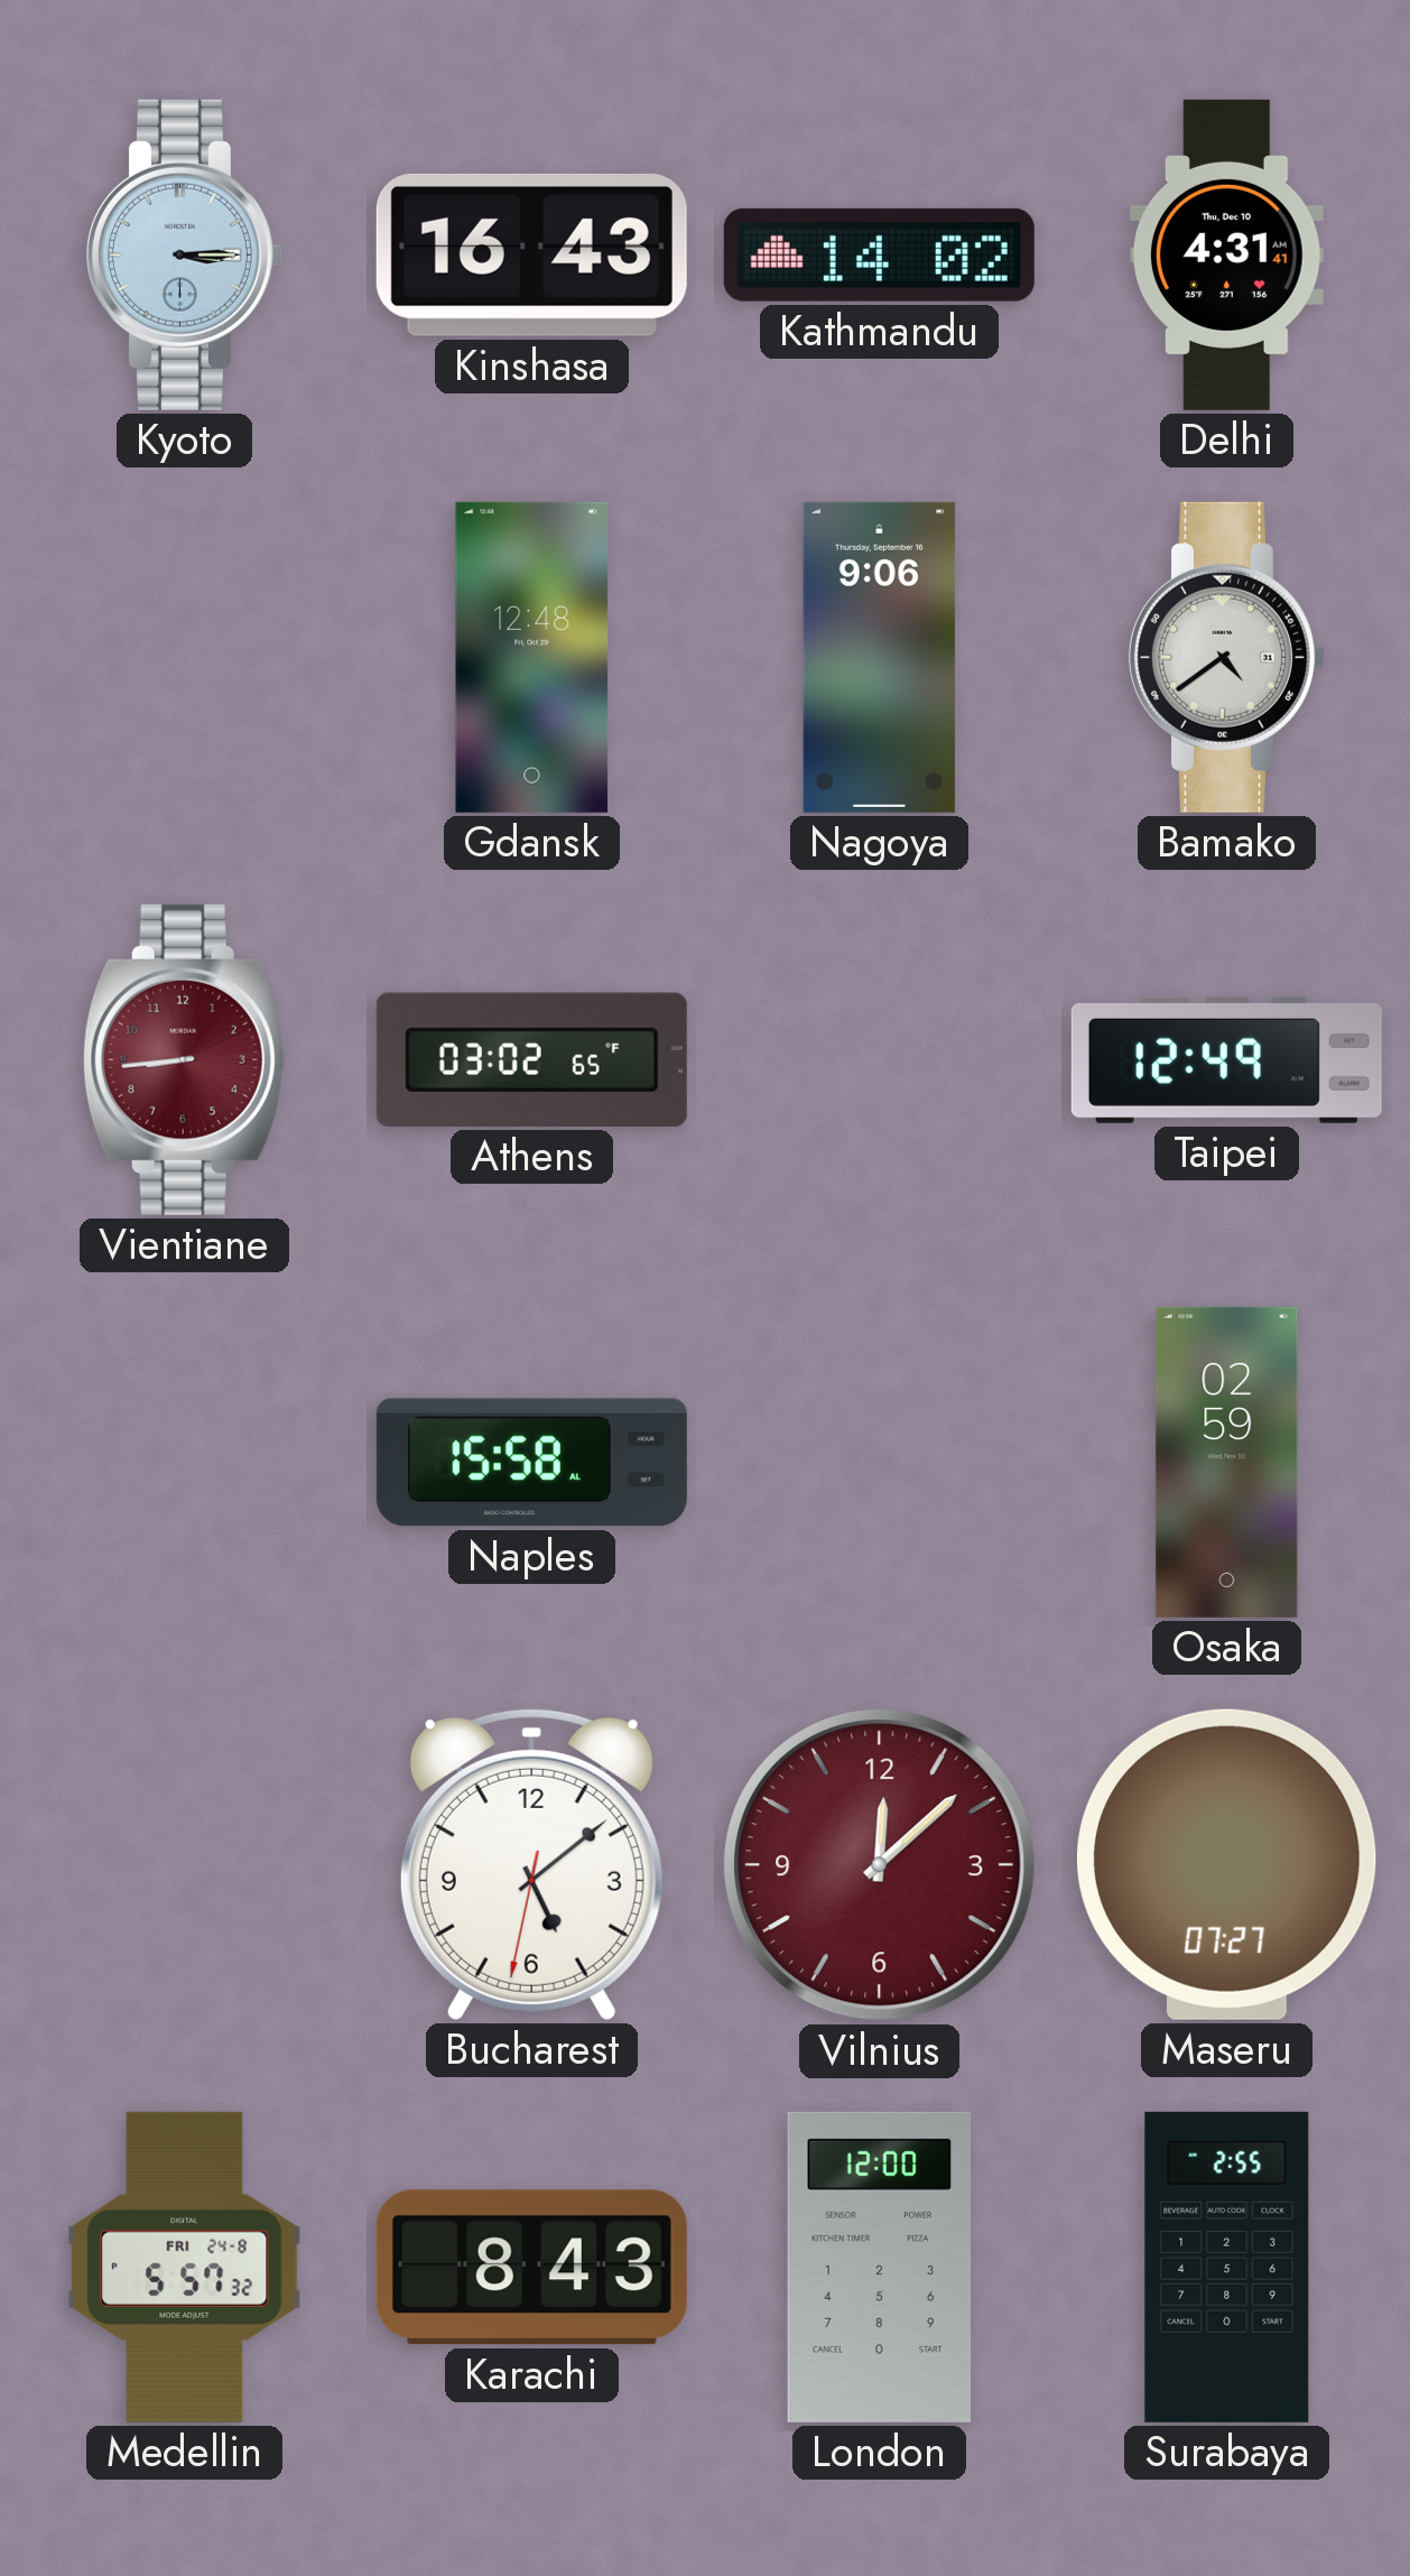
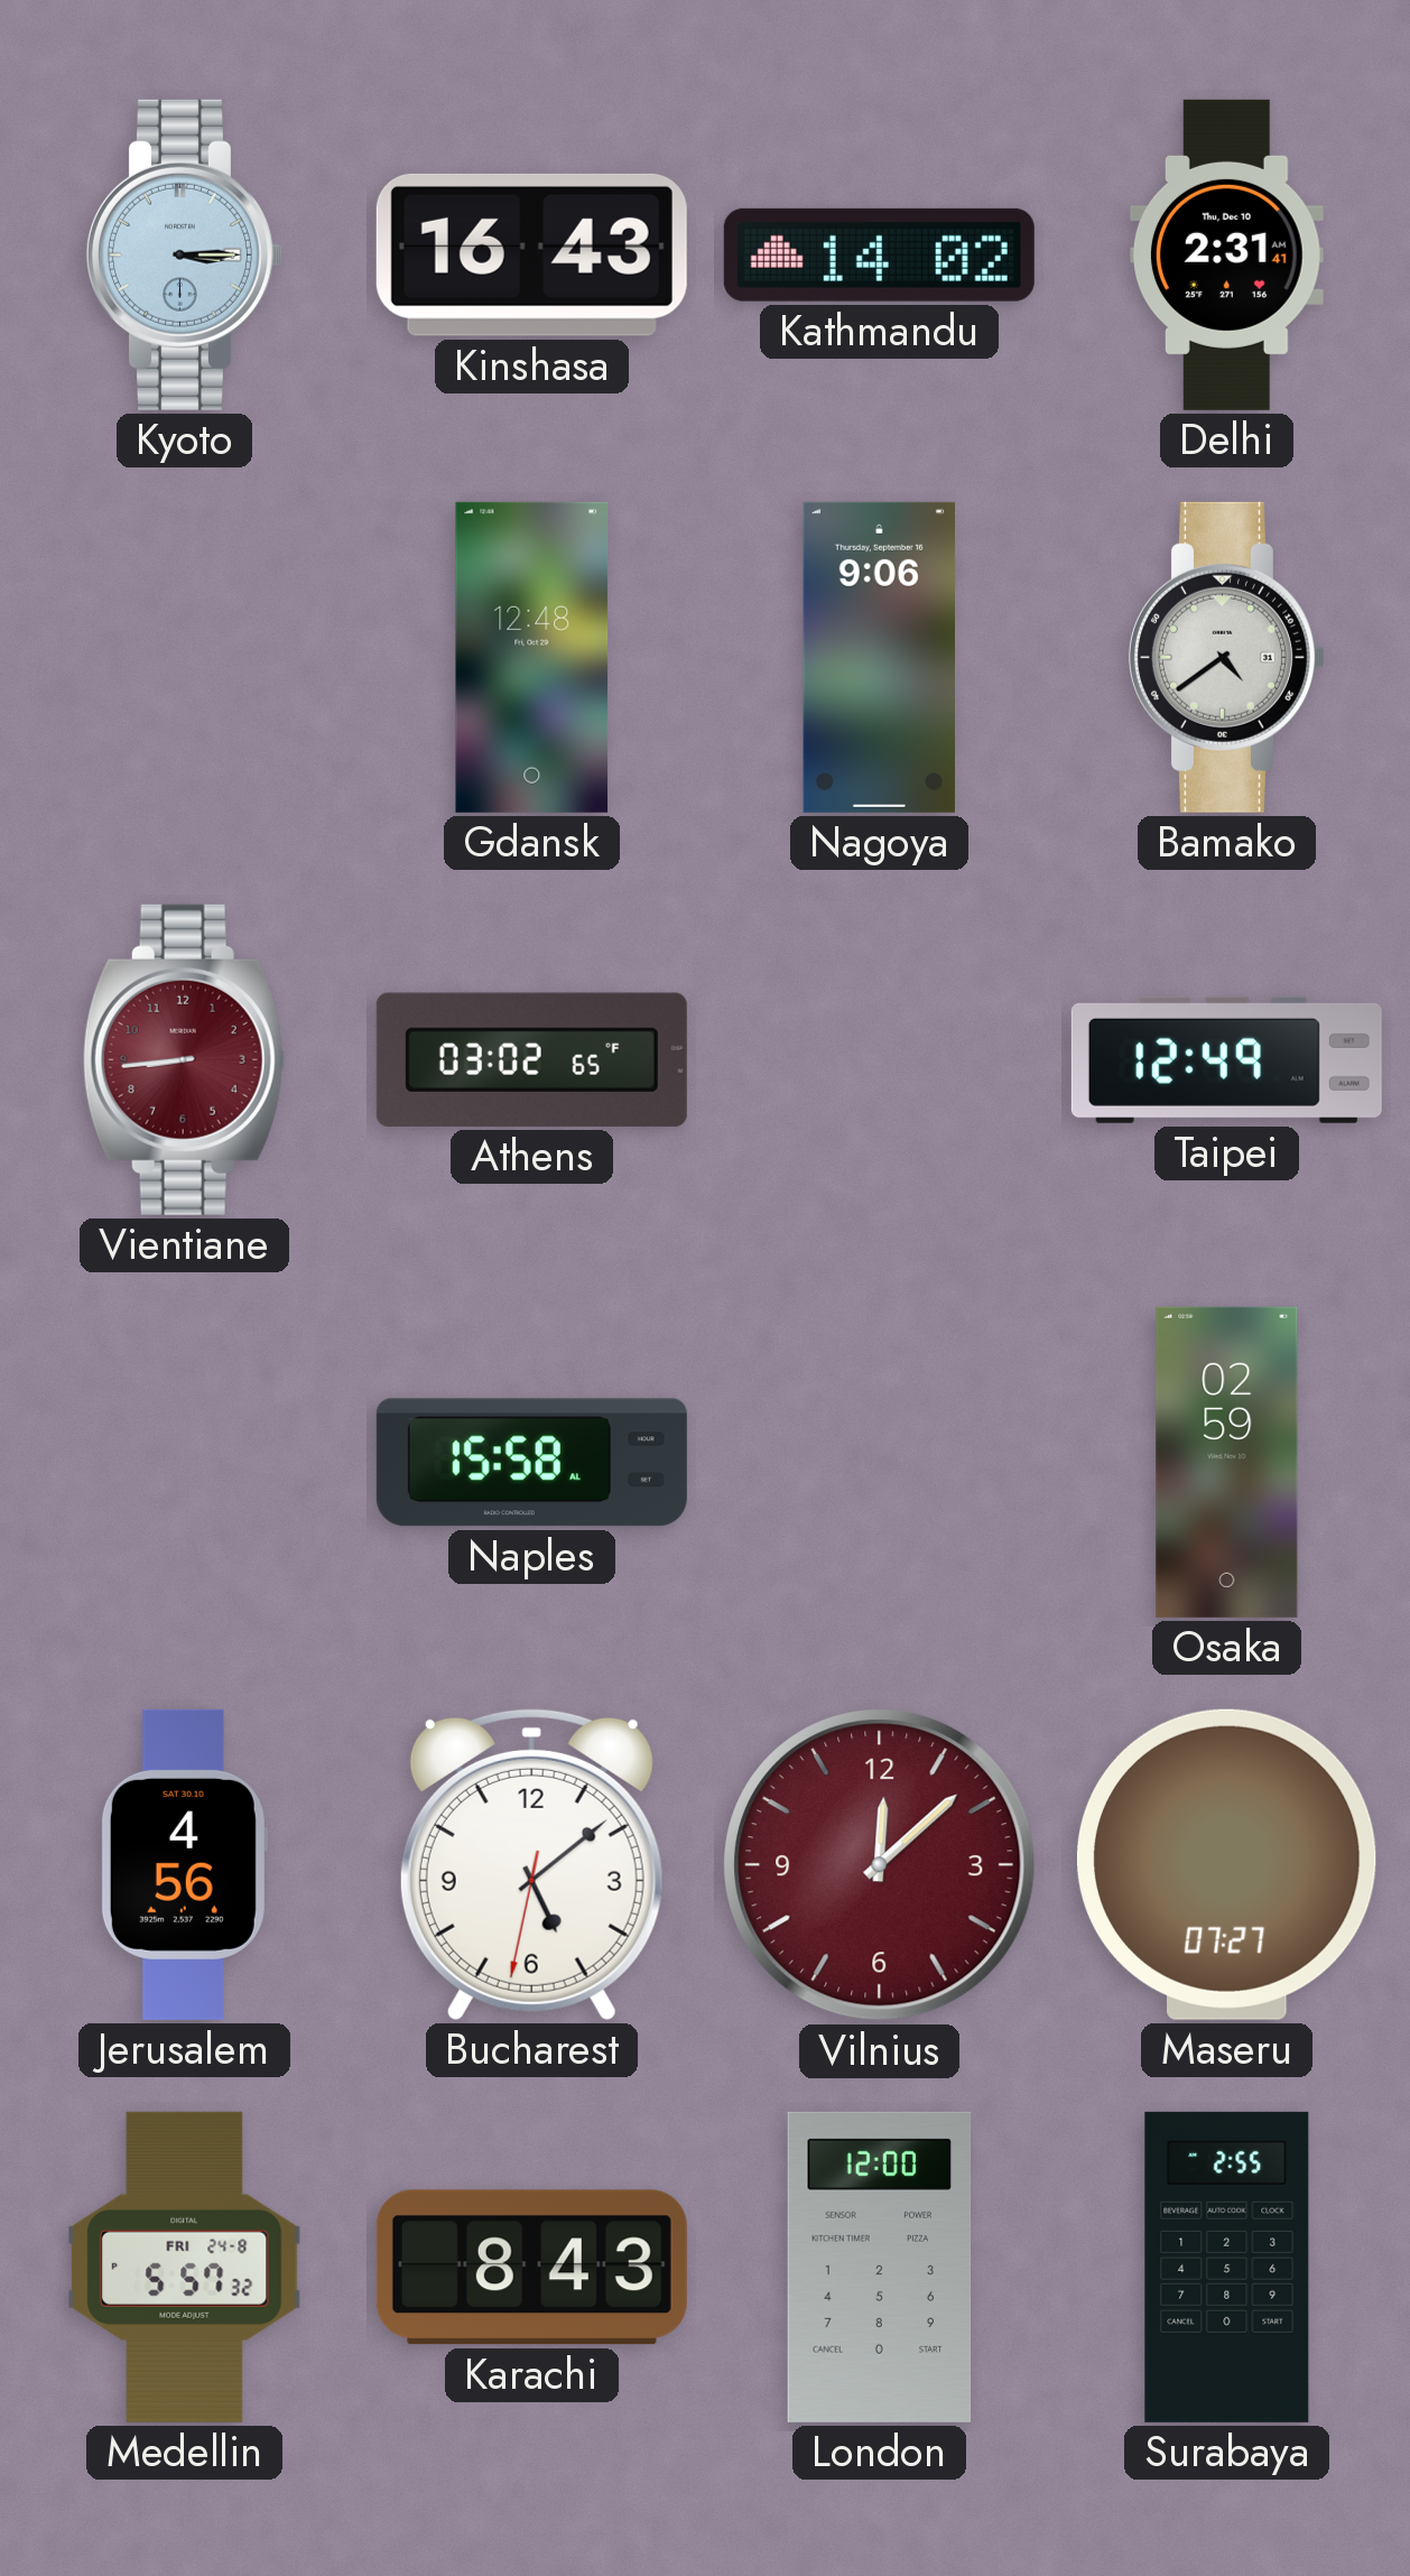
Delhi: 4:31 -> 2:31 (1226, 254)
Jerusalem: none -> 4:56 (184, 1864)
